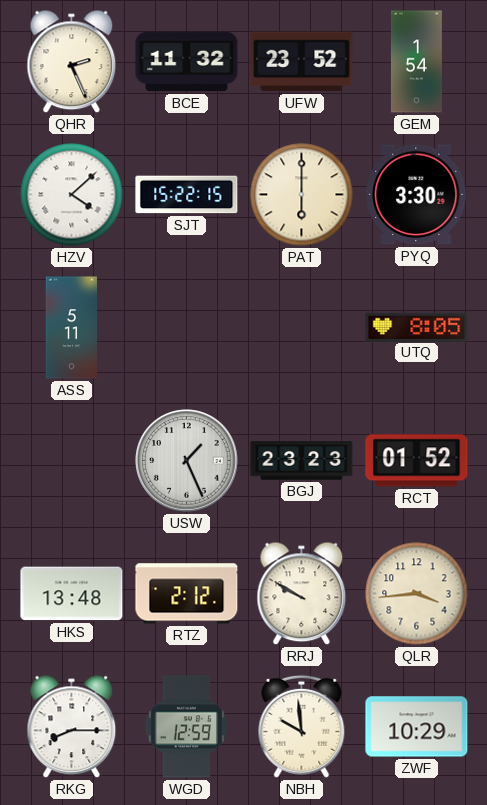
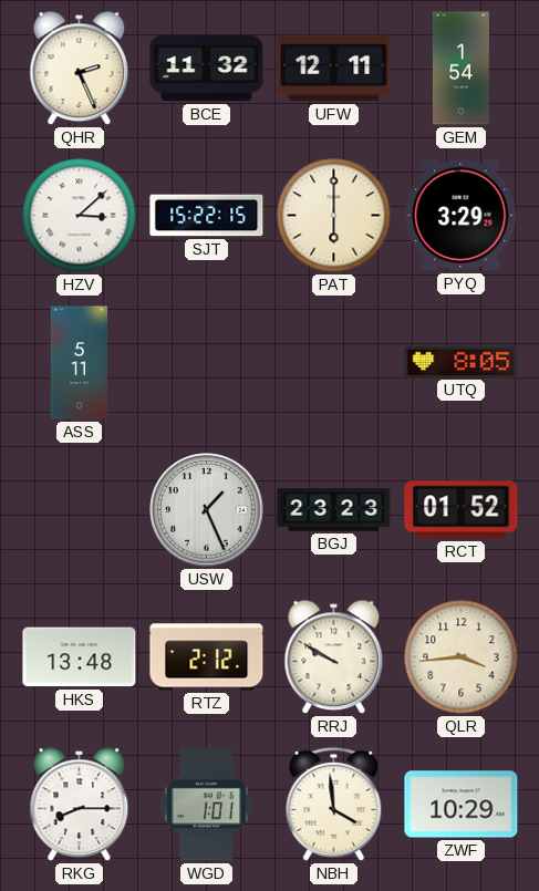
UFW: 23:52 -> 12:11 (334, 69)
HZV: 4:08 -> 3:08 (80, 216)
PYQ: 3:30 -> 3:29 (462, 216)
WGD: 12:59 -> 1:01 (206, 805)
NBH: 9:59 -> 3:59 (334, 804)
